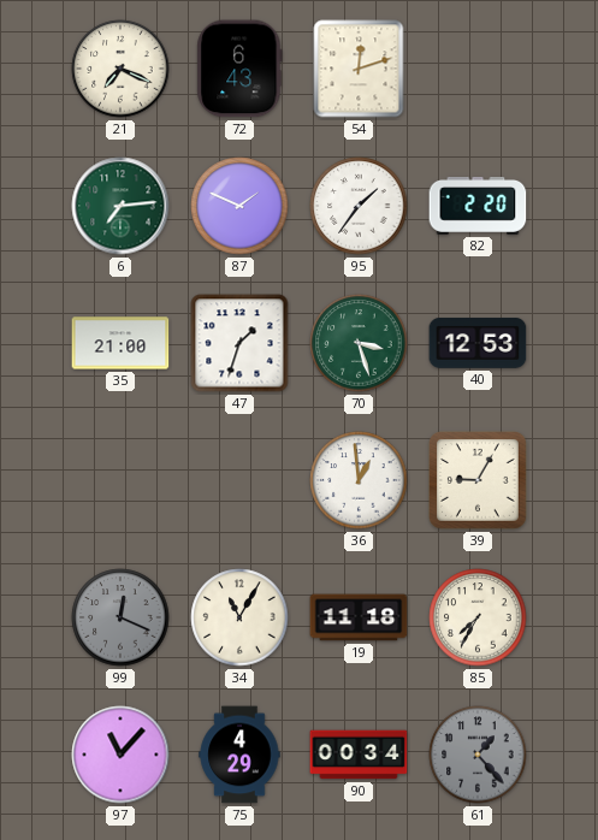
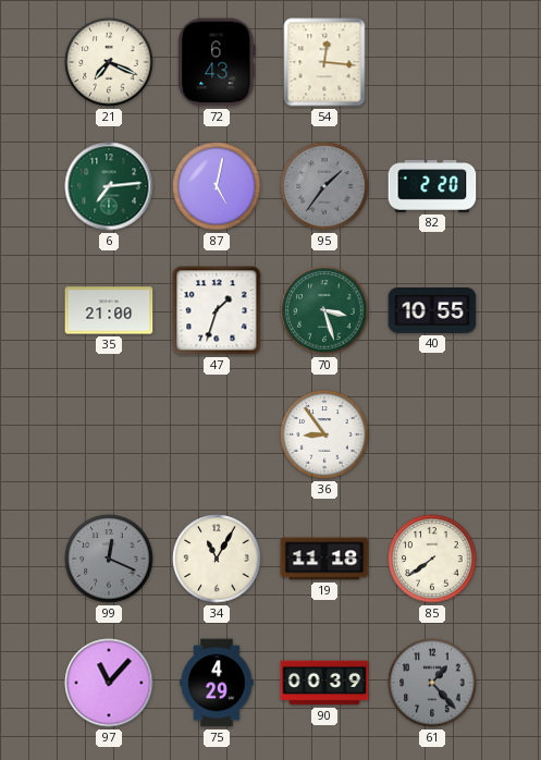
54: 12:12 -> 12:16 (324, 62)
87: 1:49 -> 5:02 (217, 186)
95 dial: white -> grey (324, 186)
40: 12:53 -> 10:55 (432, 310)
36: 12:59 -> 8:54 (324, 434)
39: 9:05 -> none (479, 481)
85: 7:35 -> 7:39 (432, 559)
90: 00:34 -> 00:39 (324, 683)
